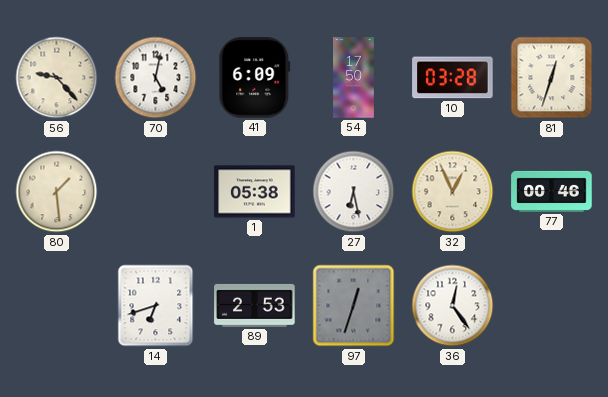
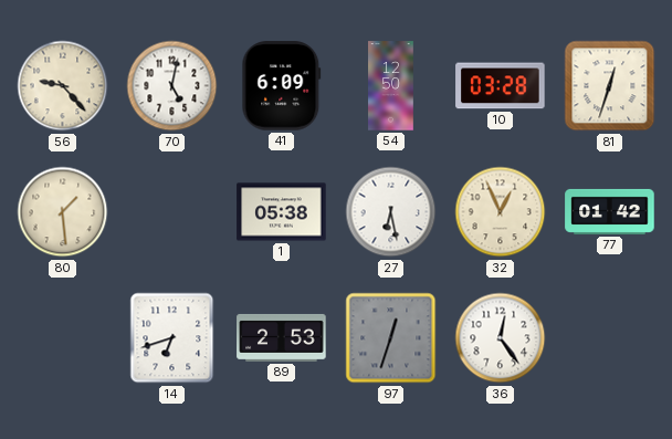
54: 17:50 -> 12:50 (391, 86)
77: 00:46 -> 01:42 (610, 211)
